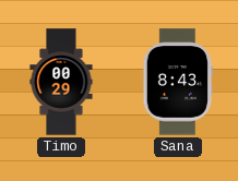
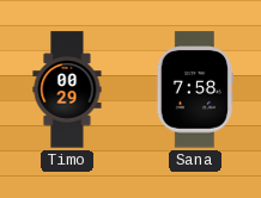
Sana: 8:43 -> 7:58 (194, 89)
